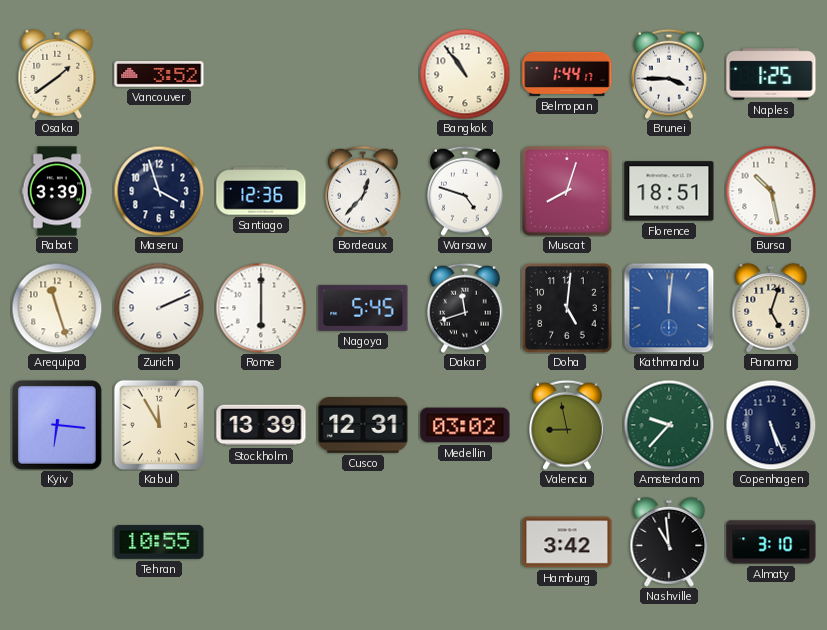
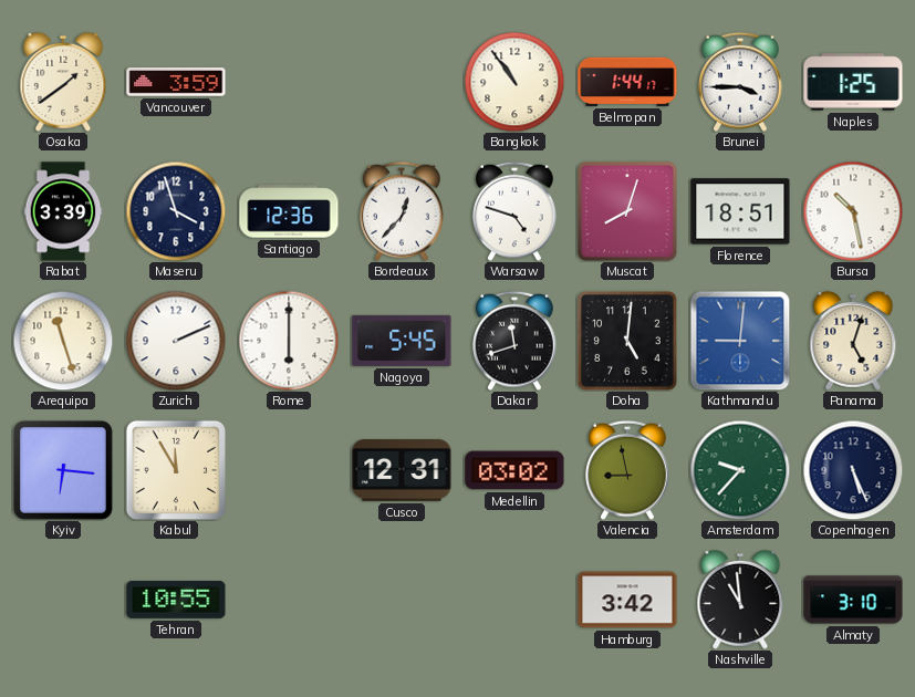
Vancouver: 3:52 -> 3:59 (176, 82)
Kathmandu: 12:01 -> 9:01 (740, 341)
Stockholm: 13:39 -> none (261, 425)
